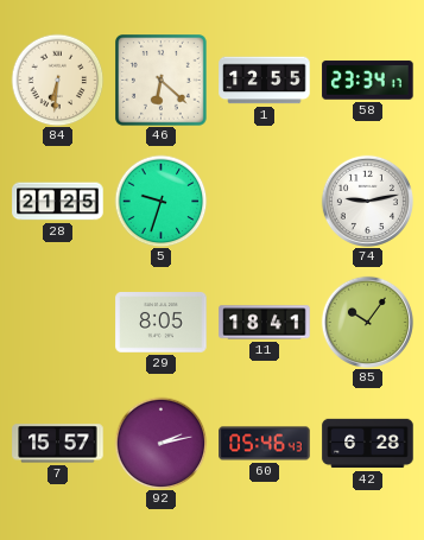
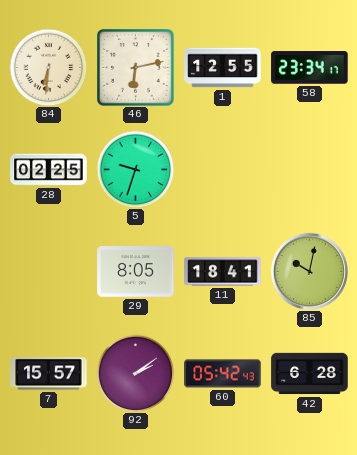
46: 6:22 -> 6:13 (136, 68)
28: 21:25 -> 02:25 (49, 170)
74: 9:13 -> none (367, 201)
85: 10:06 -> 10:02 (309, 271)
92: 2:13 -> 2:09 (135, 373)
60: 05:46 -> 05:42 (223, 374)
